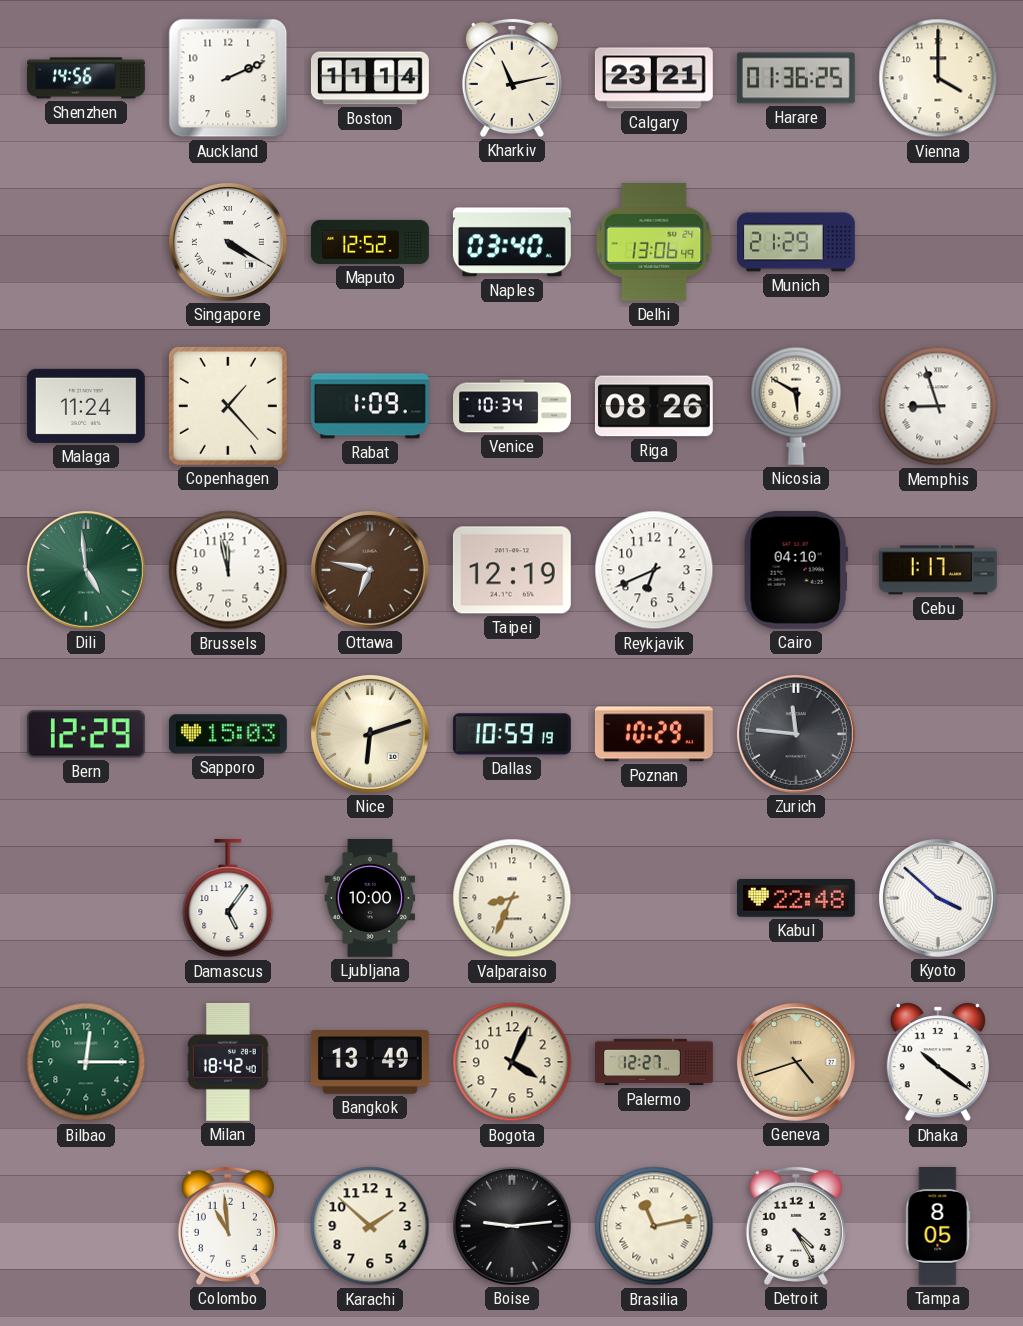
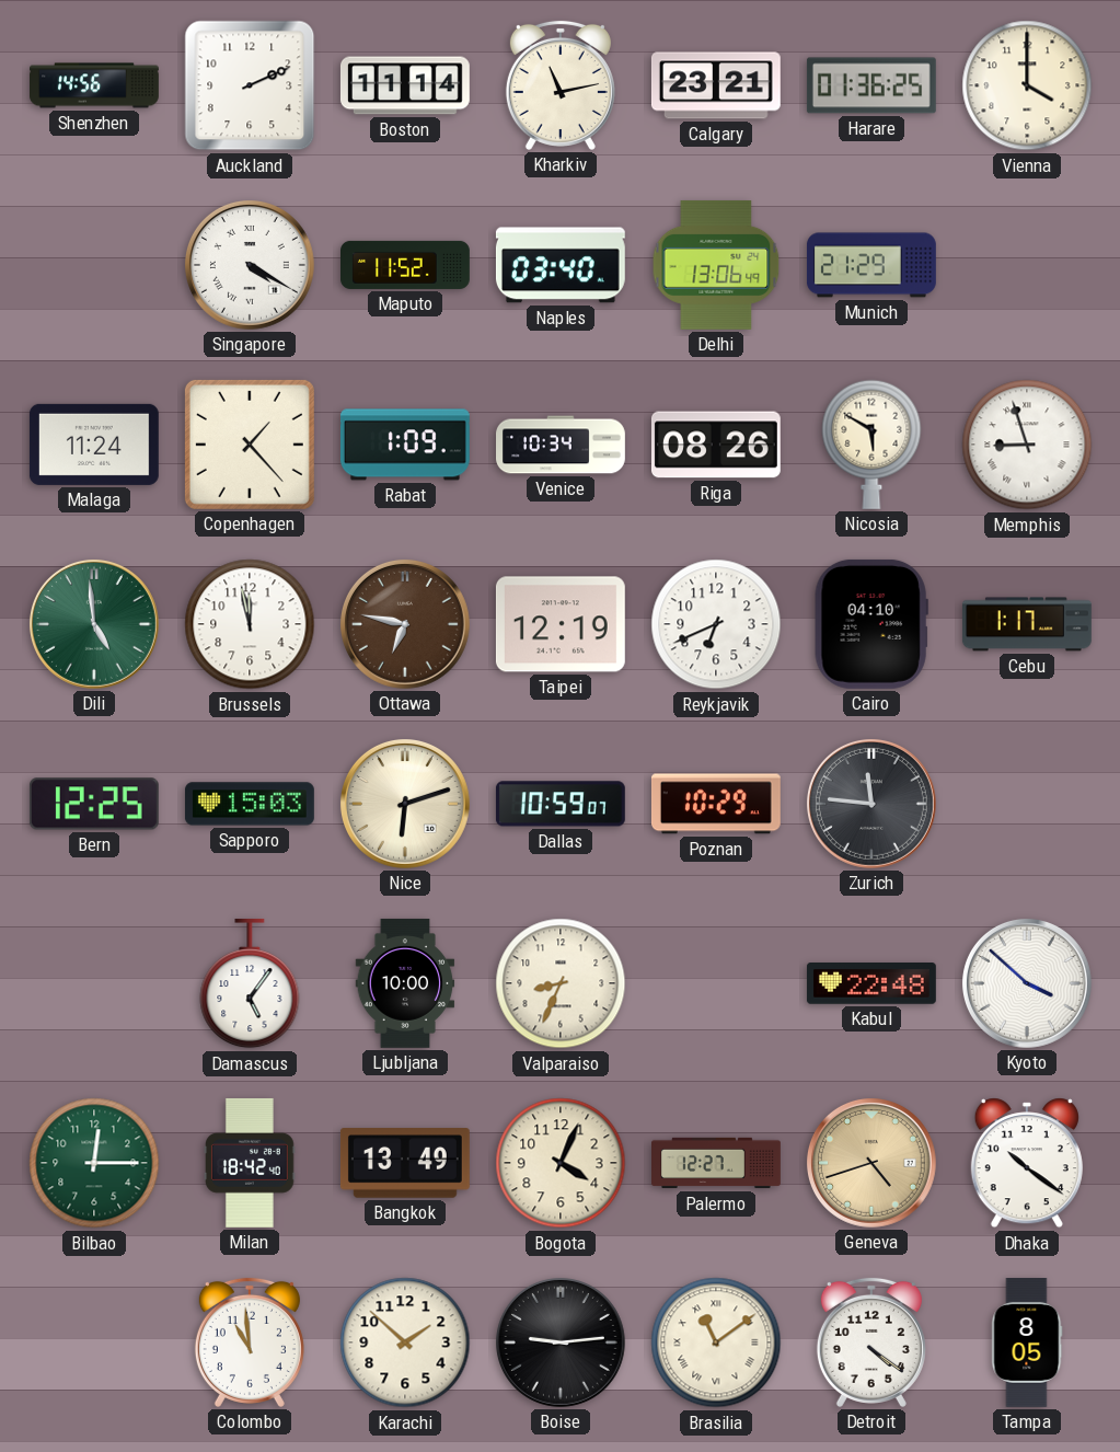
Maputo: 12:52 -> 11:52 (406, 265)
Bern: 12:29 -> 12:25 (94, 804)
Dallas: 10:59:19 -> 10:59:07 (561, 804)
Brasilia: 11:13 -> 11:09 (716, 1342)
Detroit: 4:25 -> 4:21 (871, 1342)
